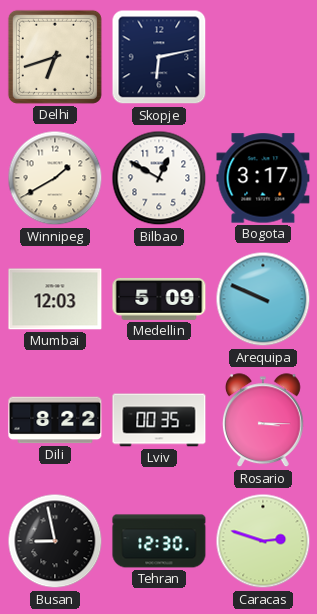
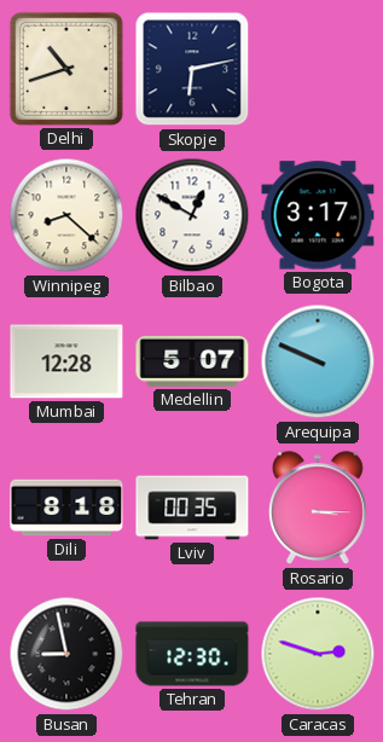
Delhi: 6:42 -> 10:42 (66, 69)
Winnipeg: 1:40 -> 8:22 (66, 215)
Mumbai: 12:03 -> 12:28 (66, 361)
Medellin: 5:09 -> 5:07 (192, 361)
Dili: 8:22 -> 8:18 (66, 508)
